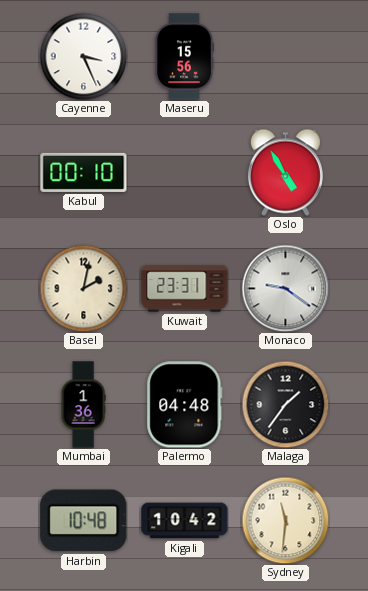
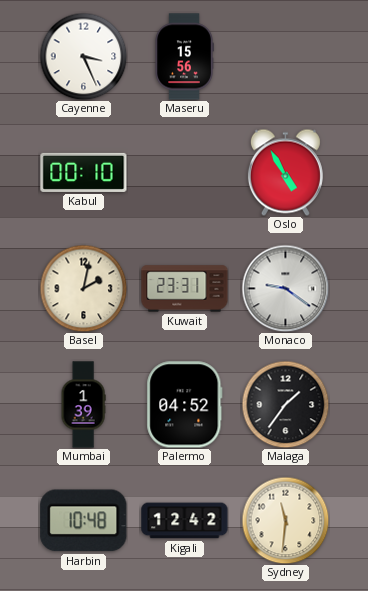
Mumbai: 1:36 -> 1:39 (83, 405)
Palermo: 04:48 -> 04:52 (185, 405)
Kigali: 10:42 -> 12:42 (185, 521)
